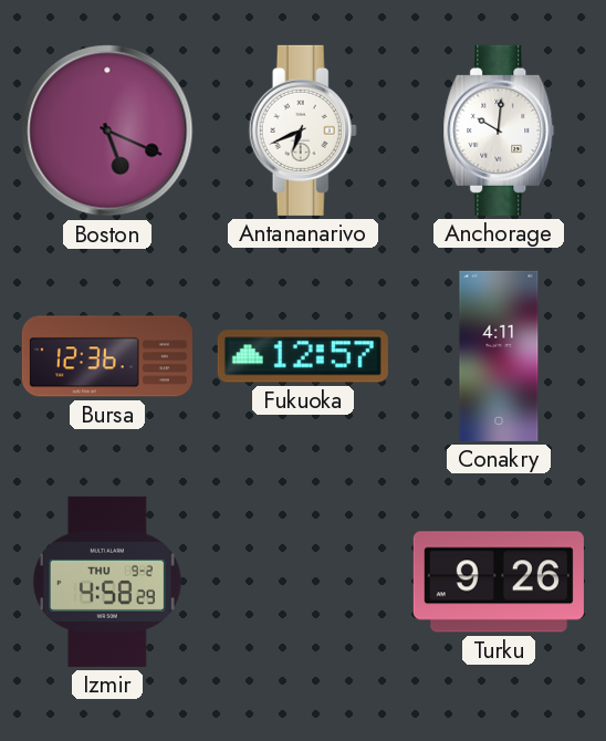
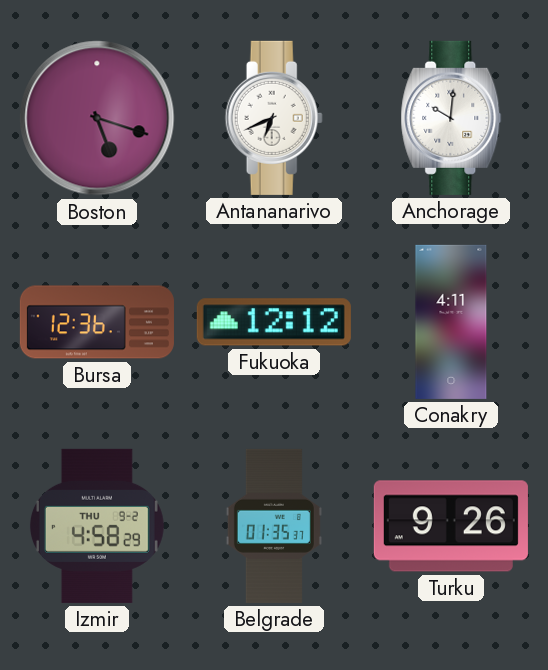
Boston: 5:19 -> 5:18 (97, 118)
Fukuoka: 12:57 -> 12:12 (274, 322)
Belgrade: none -> 01:35 (274, 526)
